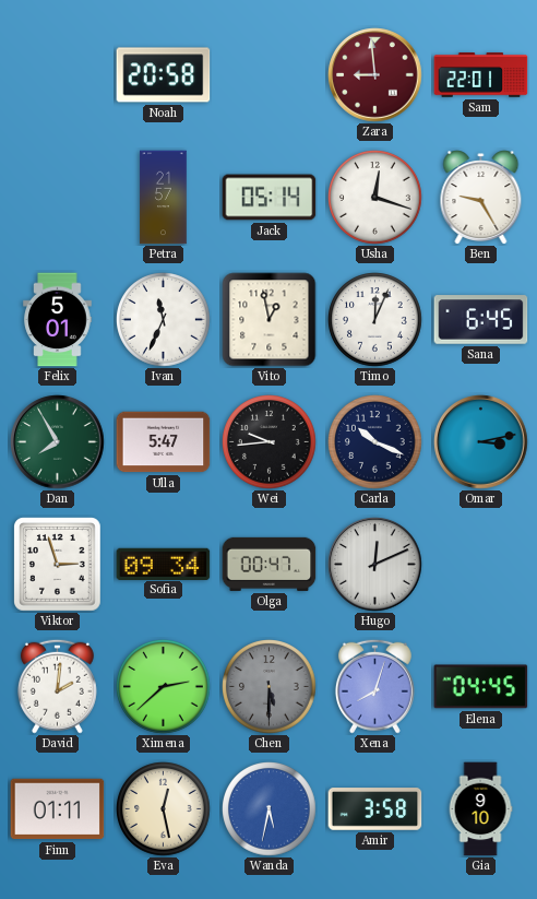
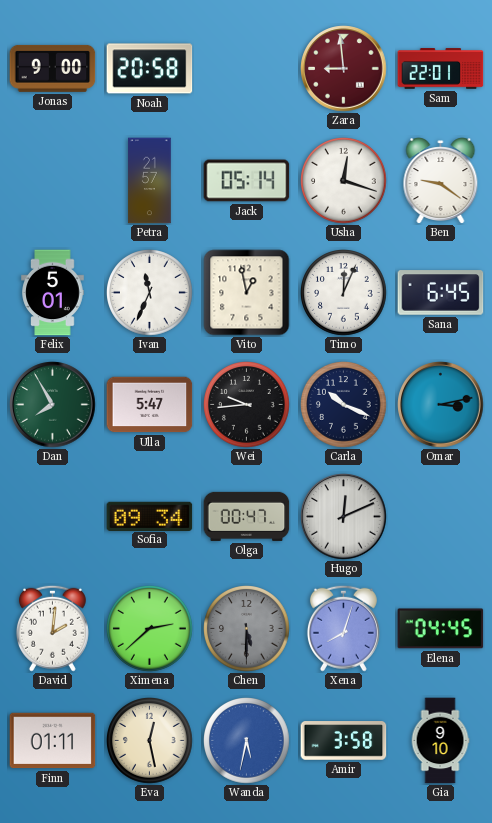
Jonas: none -> 9:00 (53, 68)
Ben: 9:25 -> 9:21 (441, 181)
Viktor: 2:57 -> none (58, 565)
